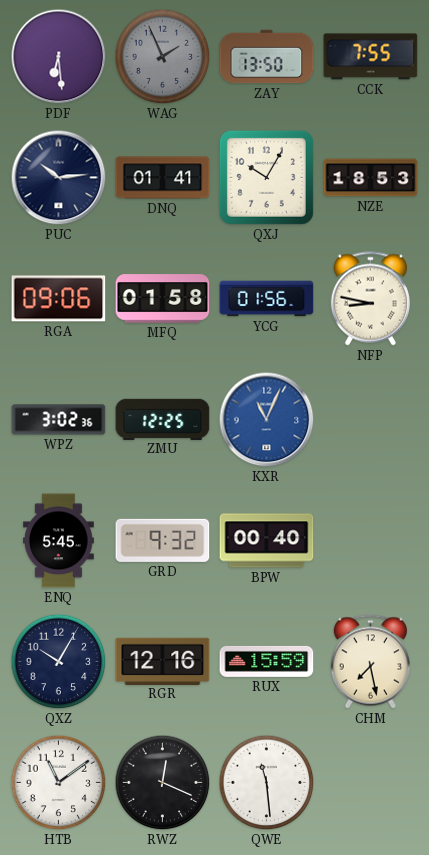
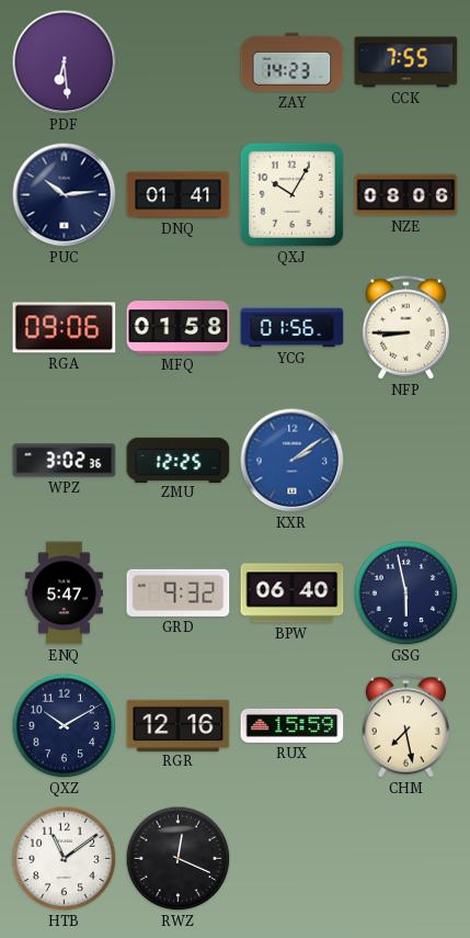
WAG: 1:56 -> none (163, 57)
ZAY: 13:50 -> 14:23 (293, 63)
NZE: 18:53 -> 08:06 (406, 195)
NFP: 8:47 -> 8:45 (405, 328)
KXR: 11:04 -> 2:09 (293, 461)
ENQ: 5:45 -> 5:47 (64, 594)
BPW: 00:40 -> 06:40 (293, 594)
GSG: none -> 5:58 (406, 594)
QXZ: 10:05 -> 10:10 (65, 726)
QWE: 11:29 -> none (267, 783)
